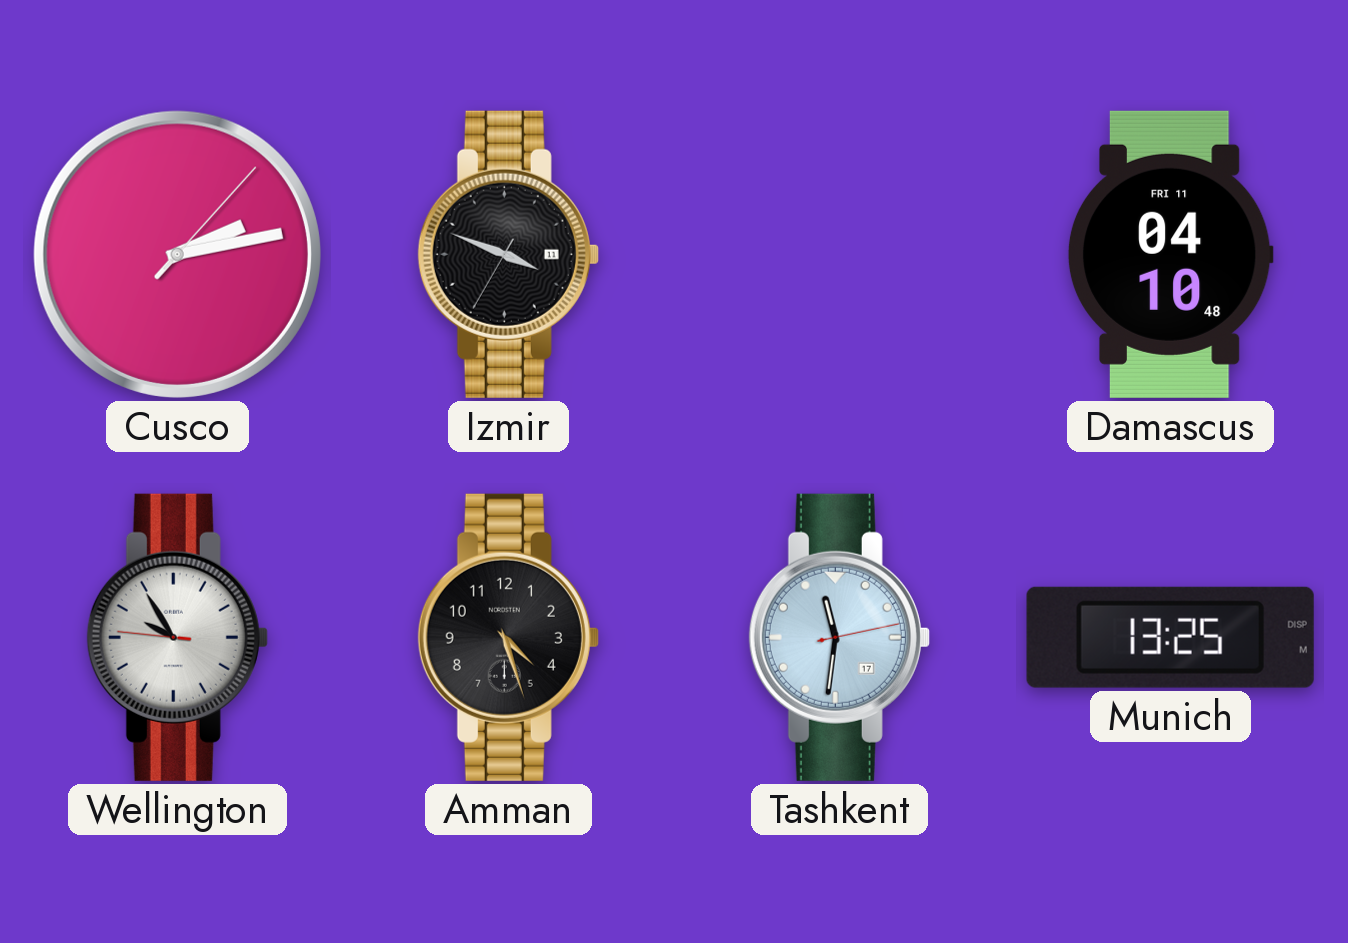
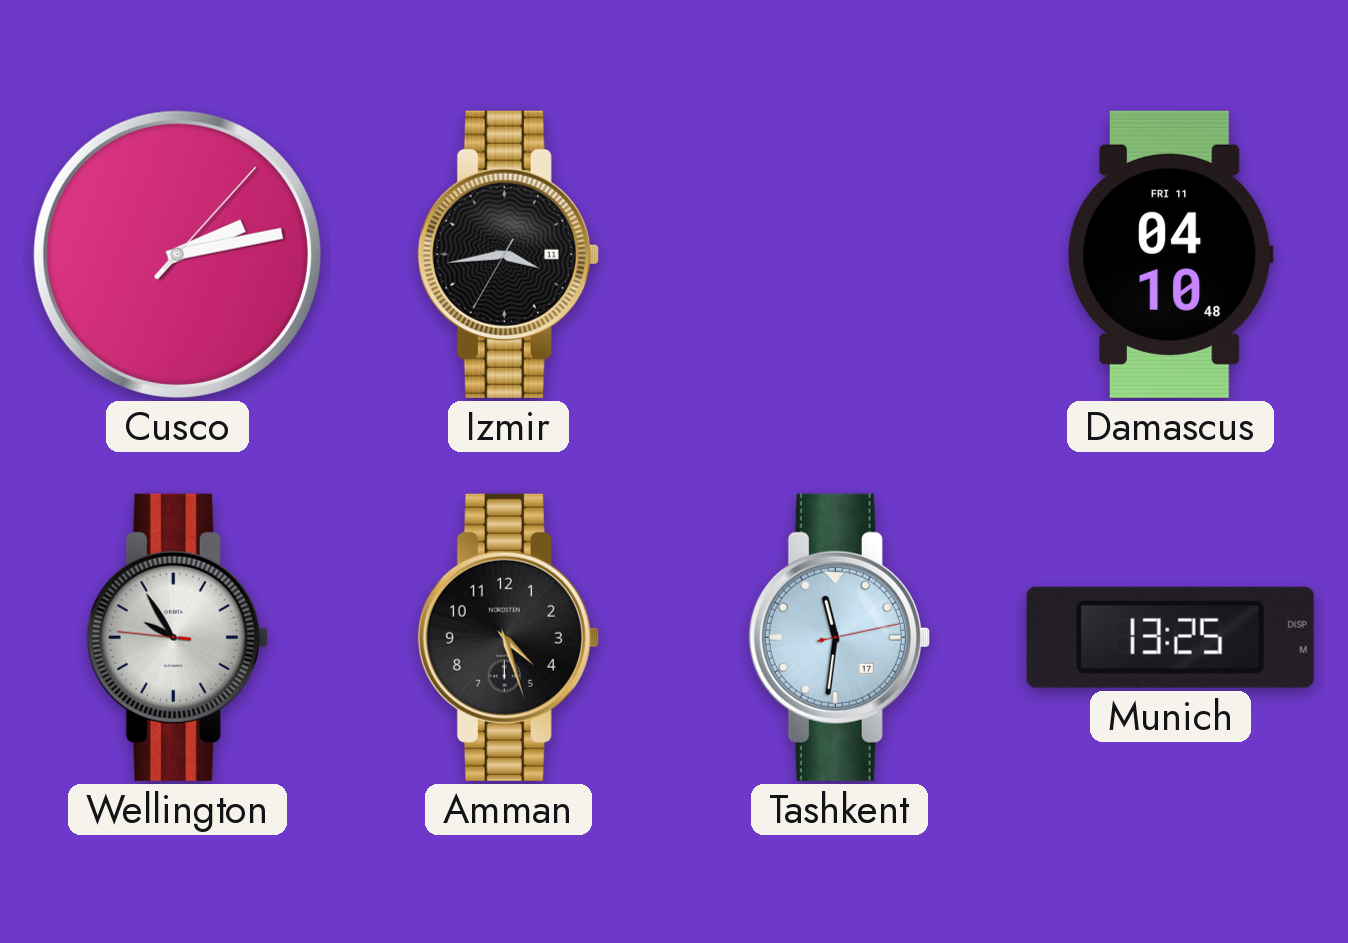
Izmir: 3:48 -> 3:43 (508, 254)
